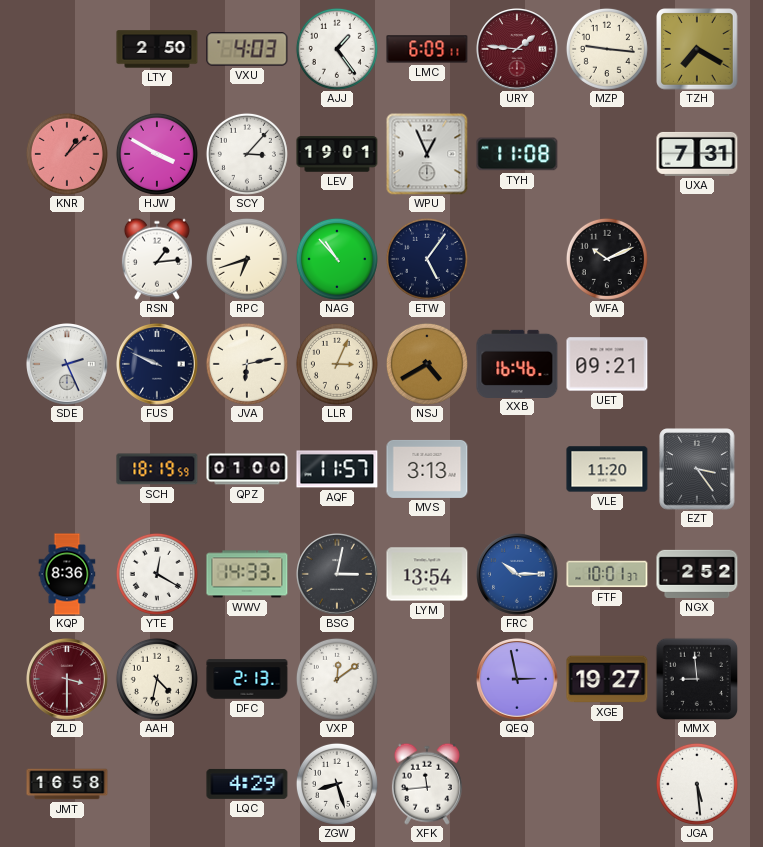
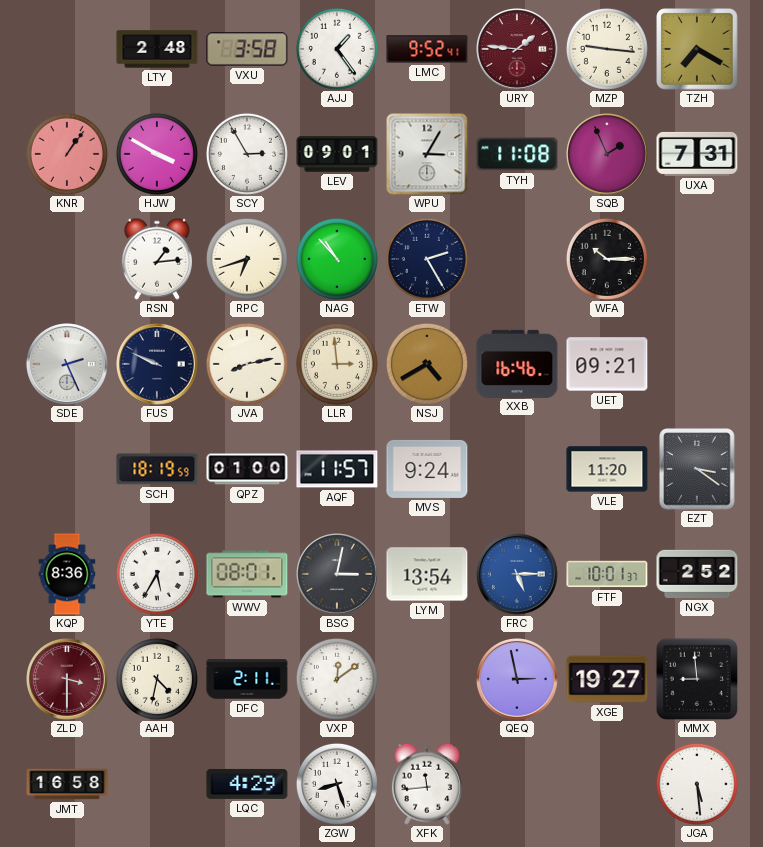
LTY: 2:50 -> 2:48 (157, 49)
VXU: 4:03 -> 3:58 (247, 49)
LMC: 6:09 -> 9:52 (427, 49)
KNR: 1:08 -> 1:06 (67, 154)
SCY: 3:07 -> 2:55 (247, 154)
LEV: 19:01 -> 09:01 (337, 154)
WPU: 12:56 -> 3:05 (427, 154)
SQB: none -> 1:56 (608, 155)
ETW: 5:06 -> 2:25 (427, 259)
WFA: 10:11 -> 10:15 (607, 259)
JVA: 6:13 -> 8:13 (247, 364)
LLR: 3:04 -> 2:59 (337, 364)
MVS: 3:13 -> 9:24 (427, 469)
EZT: 3:24 -> 3:21 (697, 469)
YTE: 12:20 -> 5:35 (157, 574)
WWV: 14:33 -> 08:01 (247, 574)
FRC: 10:15 -> 5:15 (518, 575)
DFC: 2:13 -> 2:11 (247, 679)
